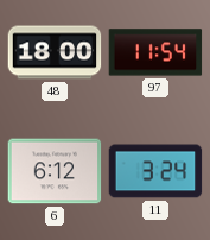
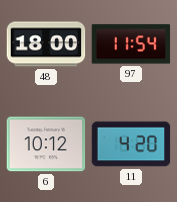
6: 6:12 -> 10:12 (46, 144)
11: 3:24 -> 4:20 (131, 144)
